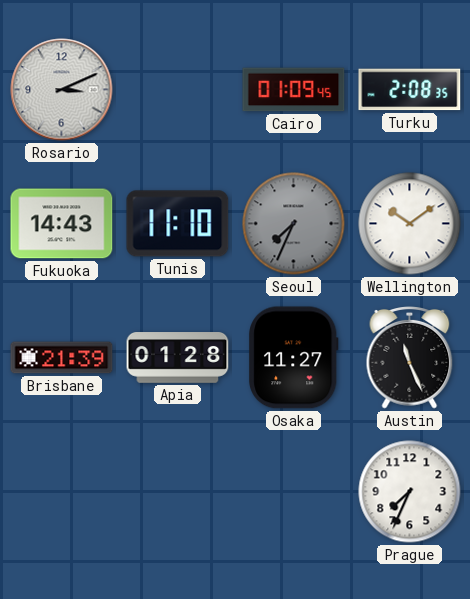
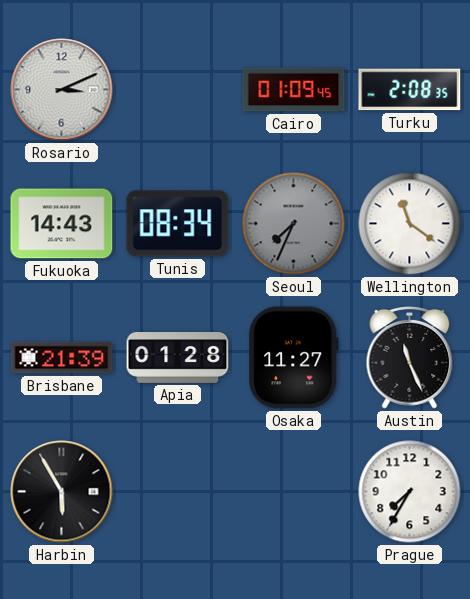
Tunis: 11:10 -> 08:34 (178, 224)
Wellington: 10:09 -> 11:21 (410, 224)
Harbin: none -> 5:55 (62, 492)
Prague: 7:34 -> 7:35 (410, 492)
